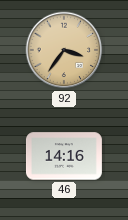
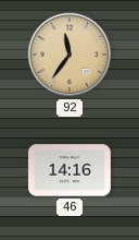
92: 3:36 -> 11:36 (69, 55)
